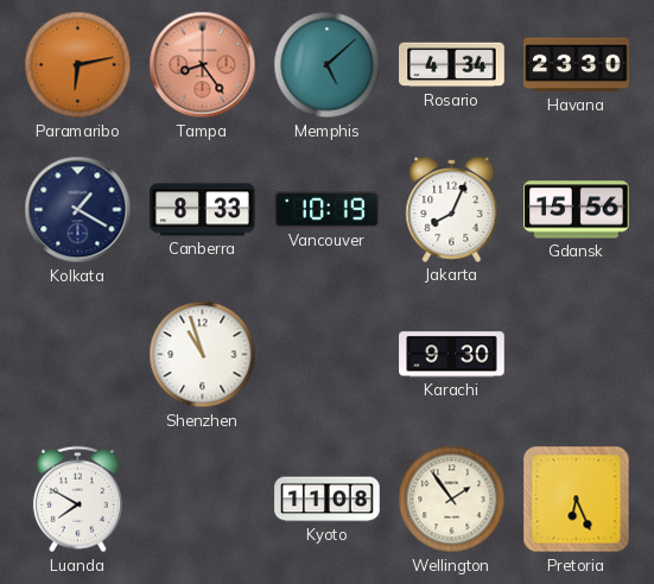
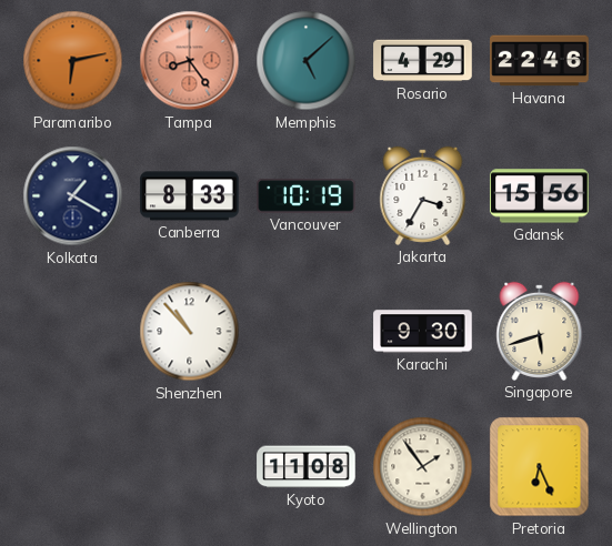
Rosario: 4:34 -> 4:29 (423, 61)
Havana: 23:30 -> 22:46 (540, 61)
Jakarta: 8:04 -> 3:35 (423, 195)
Shenzhen: 10:57 -> 10:53 (190, 332)
Singapore: none -> 5:42 (540, 331)
Luanda: 7:50 -> none (77, 500)
